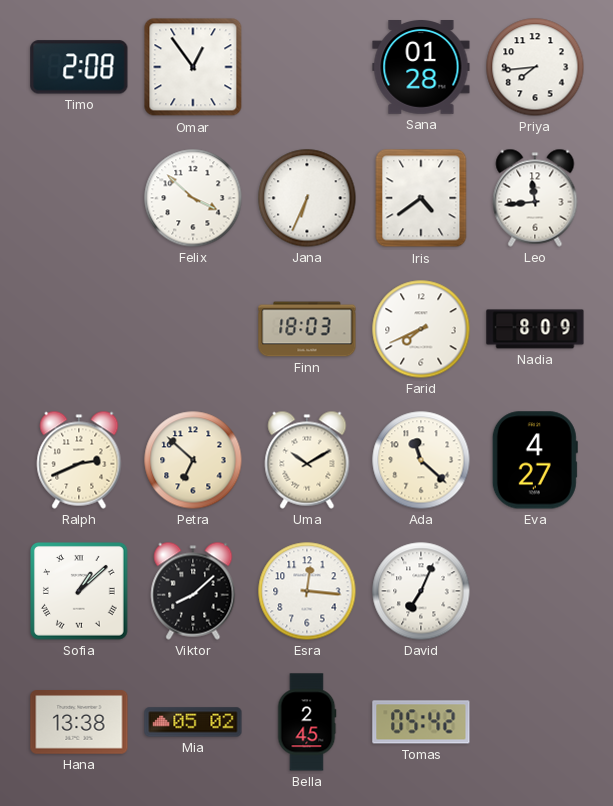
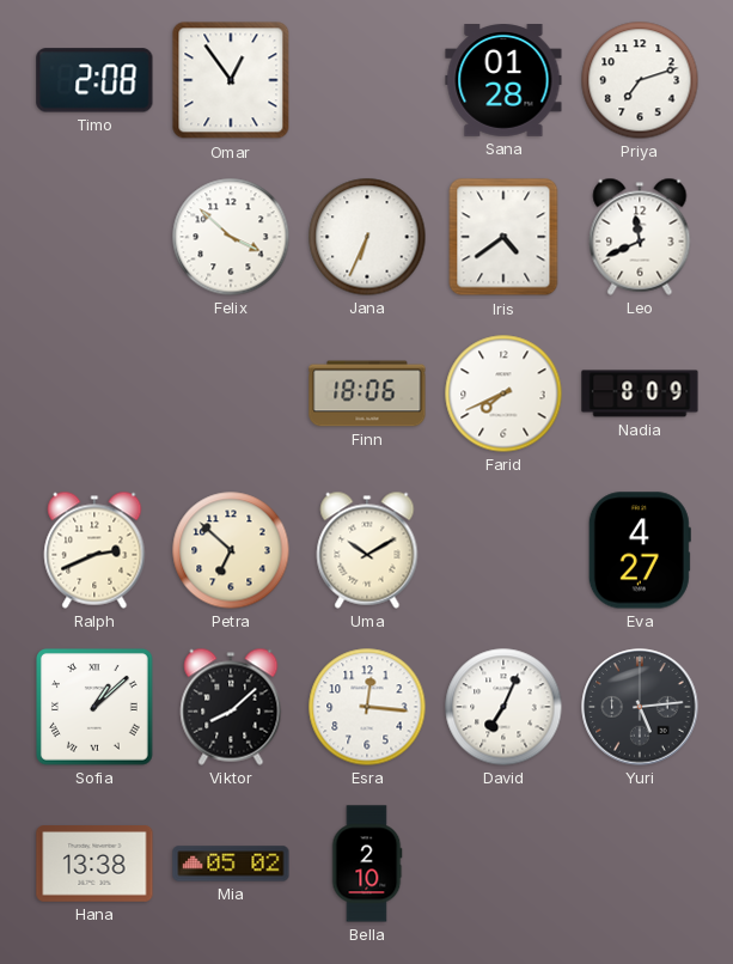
Priya: 7:44 -> 7:12 (640, 80)
Leo: 11:44 -> 11:41 (640, 237)
Finn: 18:03 -> 18:06 (367, 393)
Ada: 11:22 -> none (421, 460)
Yuri: none -> 5:14 (640, 707)
Bella: 2:45 -> 2:10 (367, 864)
Tomas: 05:42 -> none (421, 722)
